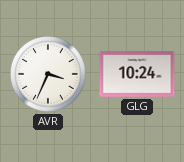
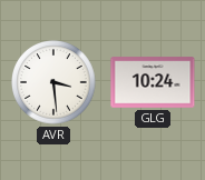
AVR: 3:34 -> 3:29 (53, 82)
